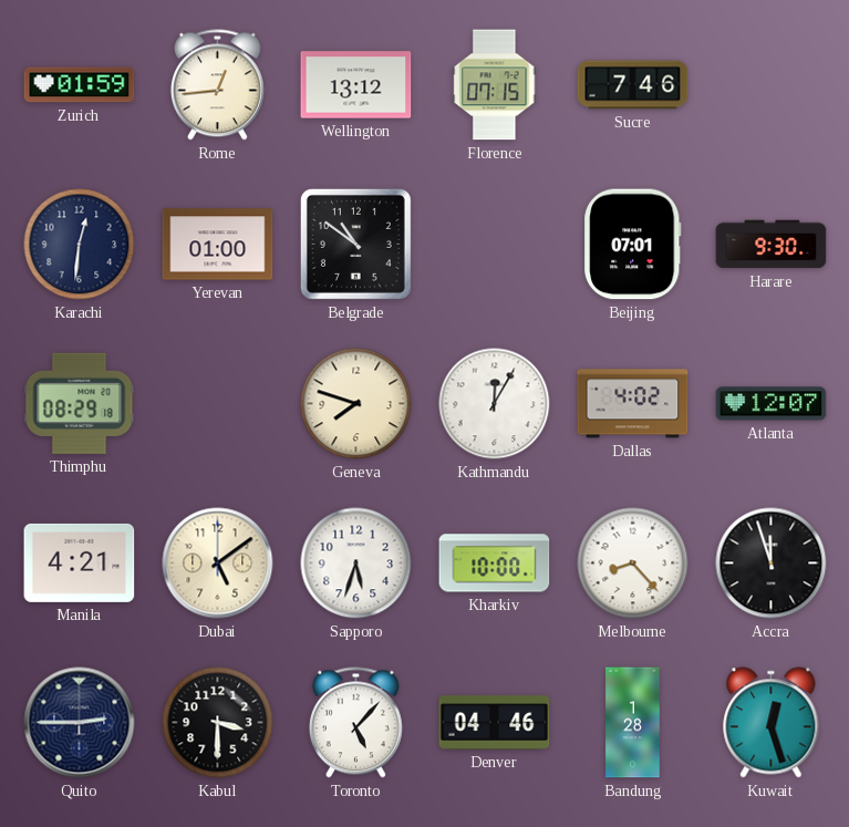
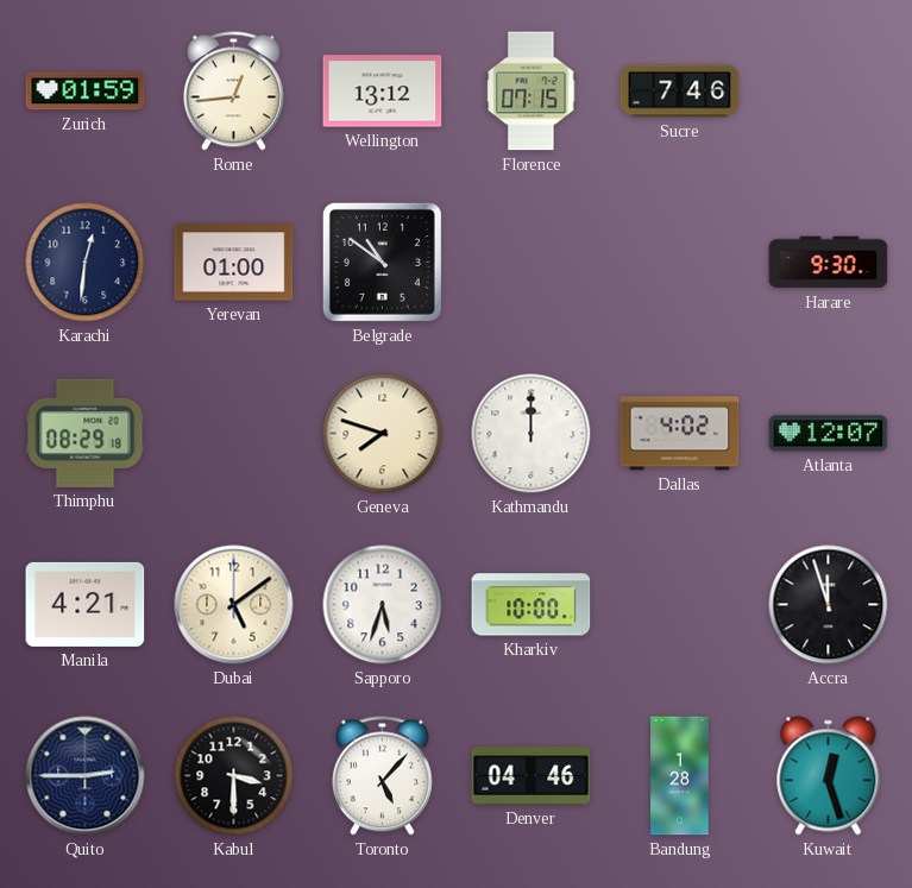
Beijing: 07:01 -> none (633, 245)
Kathmandu: 12:05 -> 12:00 (532, 434)
Melbourne: 8:23 -> none (633, 564)
